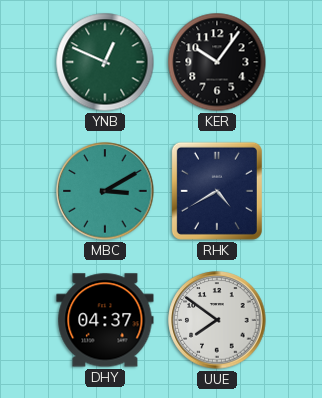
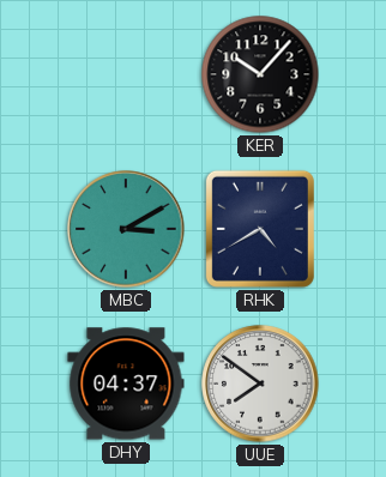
YNB: 12:49 -> none (105, 62)
KER: 10:06 -> 10:07 (260, 74)
